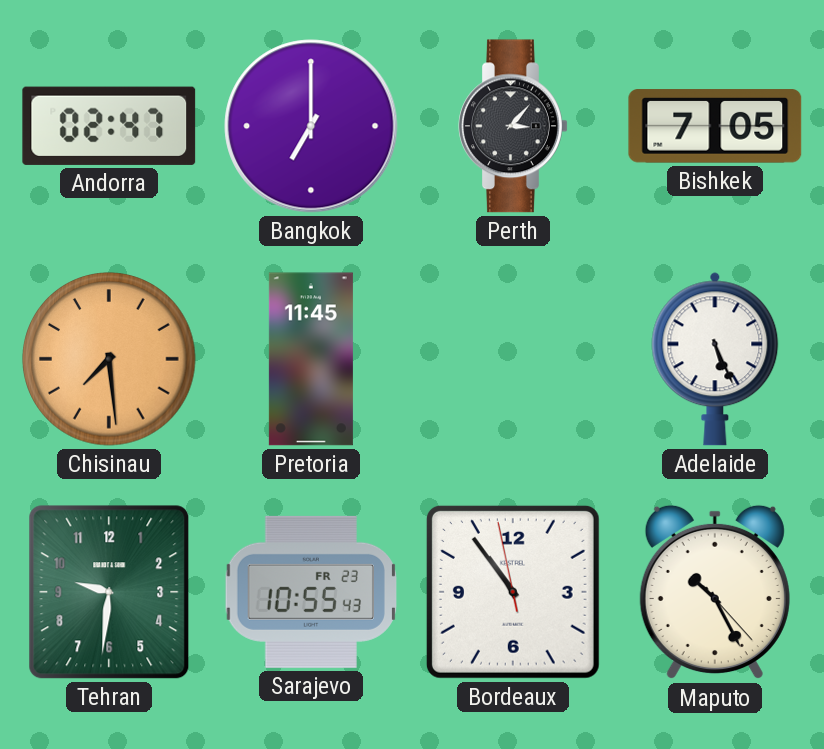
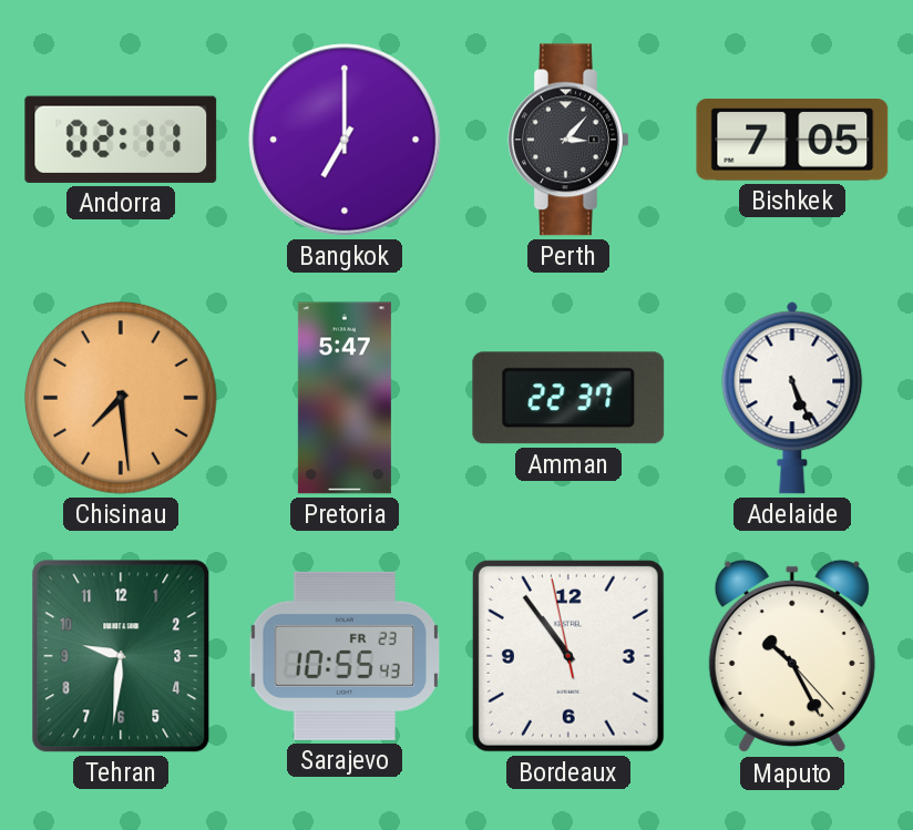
Andorra: 02:47 -> 02:11 (121, 140)
Pretoria: 11:45 -> 5:47 (345, 398)
Amman: none -> 22:37 (568, 398)
